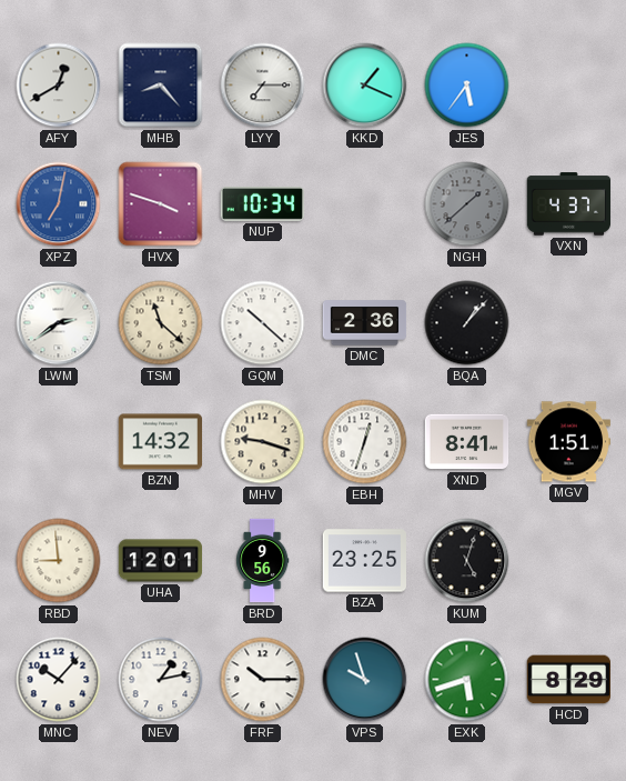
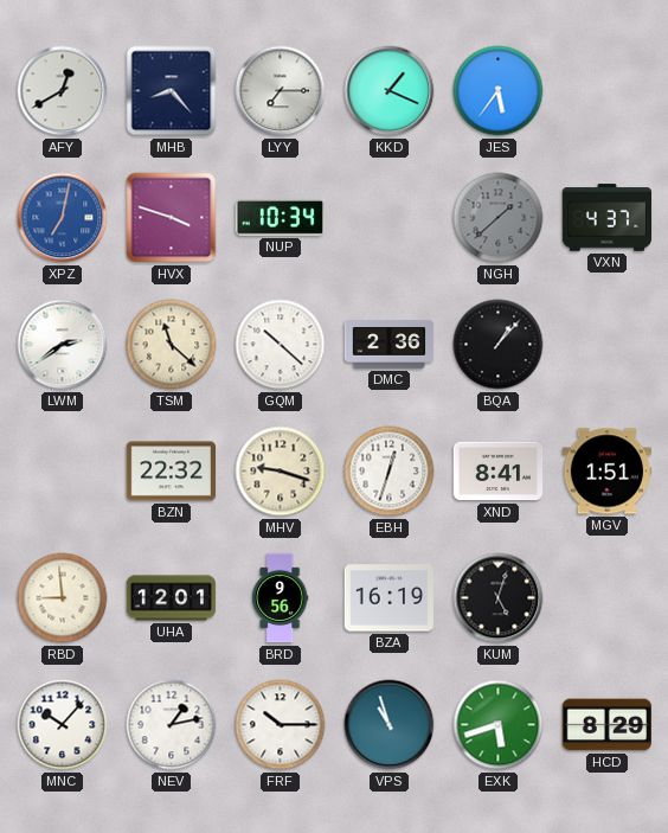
BZN: 14:32 -> 22:32 (172, 472)
BZA: 23:25 -> 16:19 (390, 598)
VPS: 9:57 -> 10:57 (390, 725)
